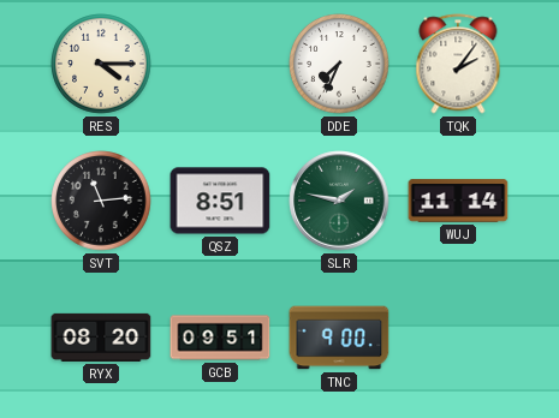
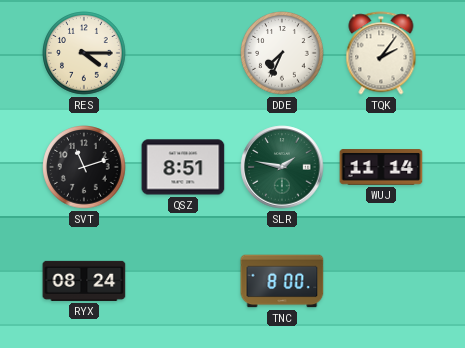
SVT: 11:14 -> 11:12 (84, 167)
RYX: 08:20 -> 08:24 (84, 281)
GCB: 09:51 -> none (220, 338)
TNC: 9:00 -> 8:00 (282, 281)
